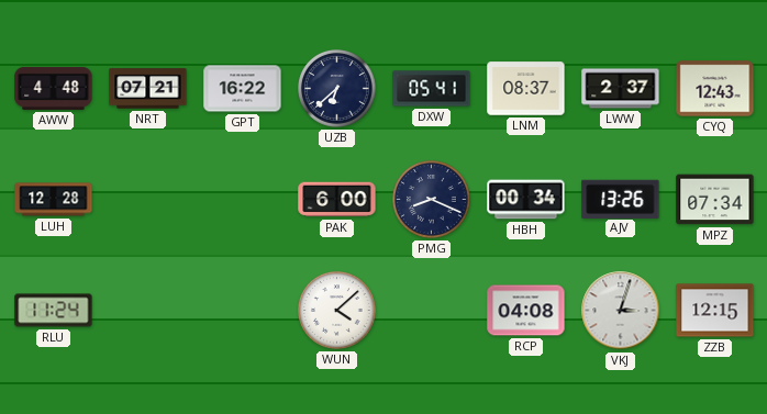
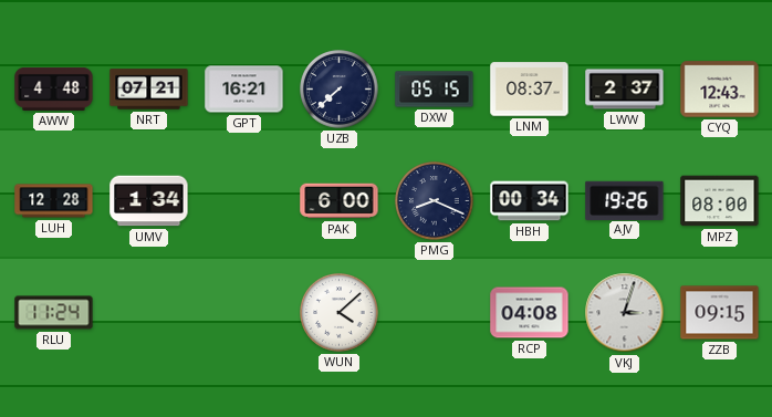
GPT: 16:22 -> 16:21 (244, 90)
UZB: 6:38 -> 7:38 (340, 90)
DXW: 05:41 -> 05:15 (435, 90)
UMV: none -> 1:34 (149, 201)
AJV: 13:26 -> 19:26 (625, 200)
MPZ: 07:34 -> 08:00 (720, 201)
ZZB: 12:15 -> 09:15 (720, 313)
